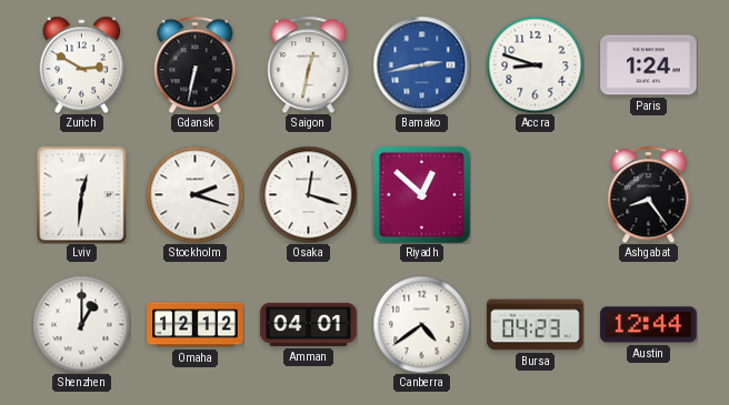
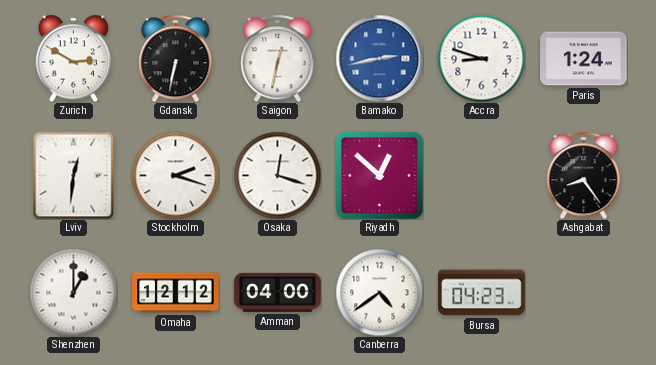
Amman: 04:01 -> 04:00 (278, 292)
Austin: 12:44 -> none (649, 325)
